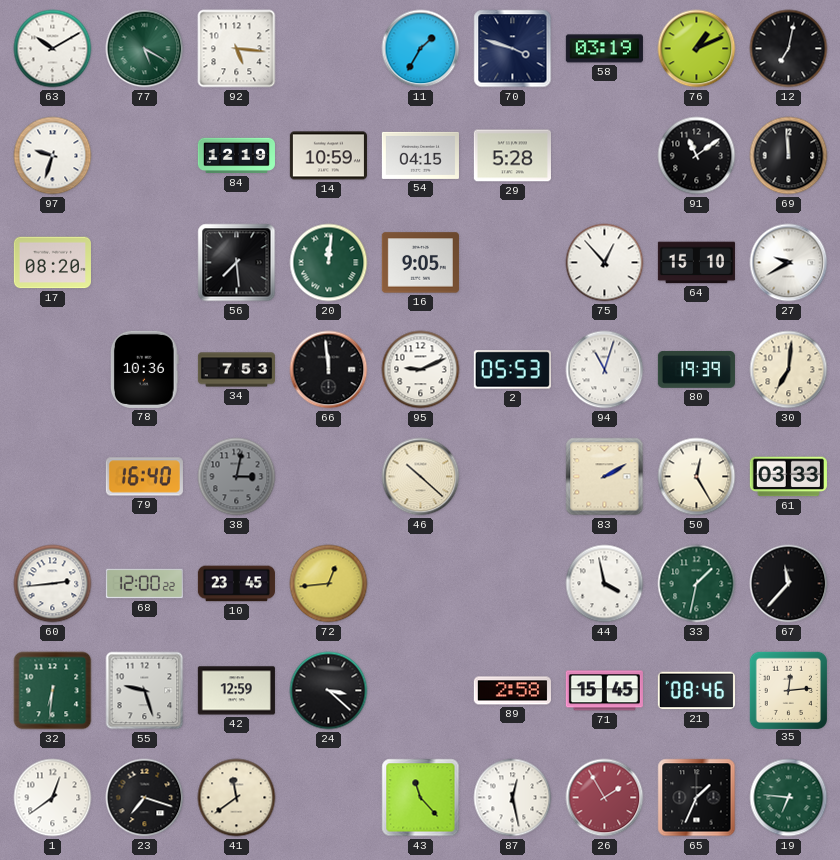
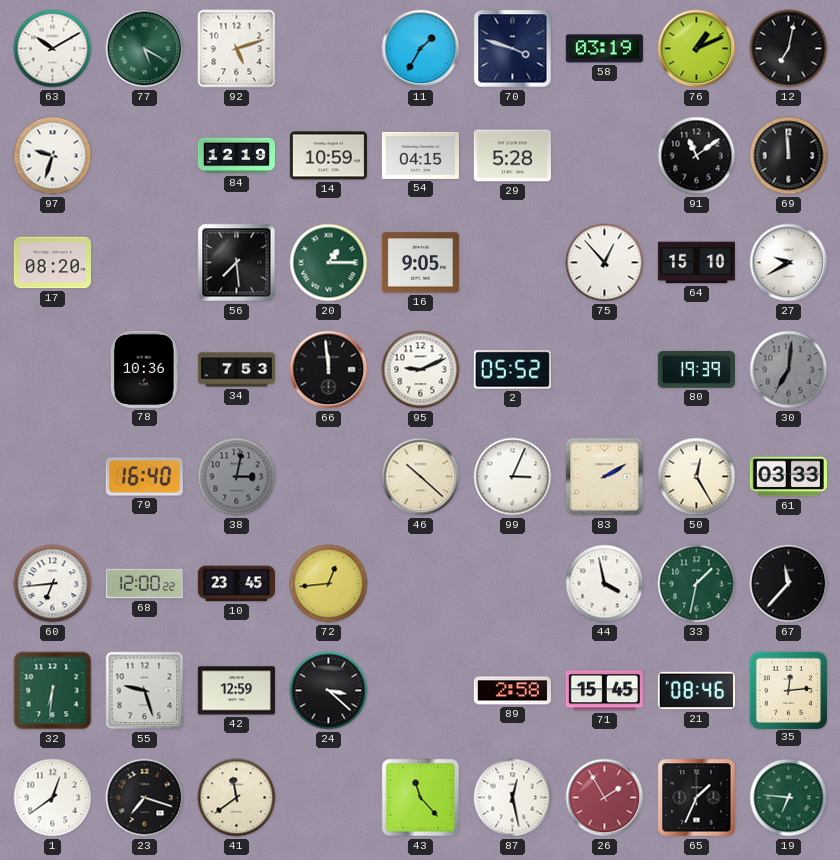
92: 5:16 -> 5:12 (237, 49)
20: 12:01 -> 1:15 (329, 263)
2: 05:53 -> 05:52 (512, 370)
94: 11:03 -> none (605, 370)
30 dial: cream -> grey (789, 370)
99: none -> 3:04 (513, 477)
60: 2:44 -> 6:44 (53, 584)
